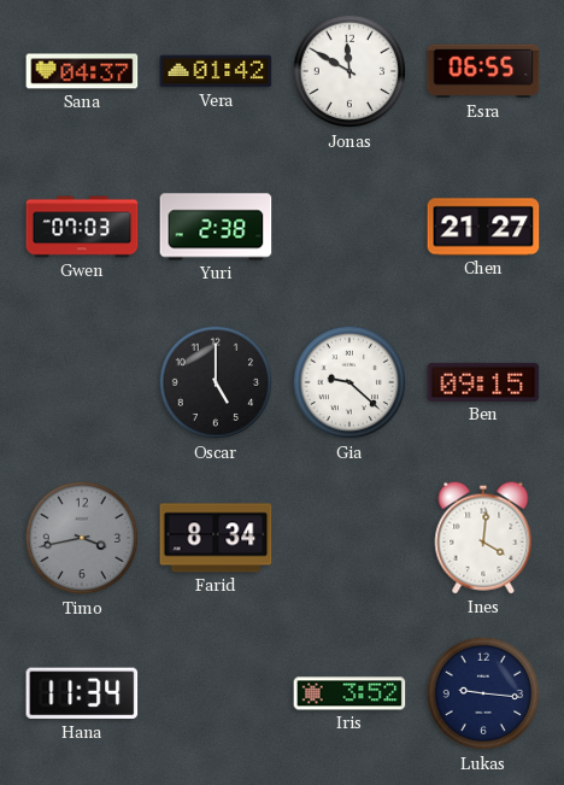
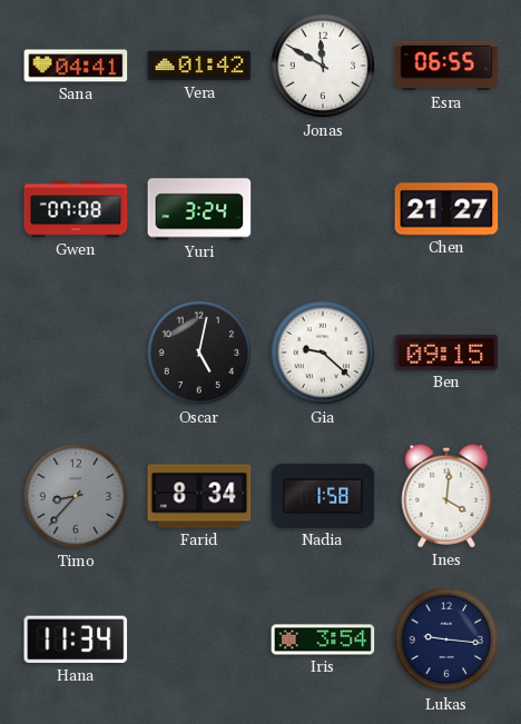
Sana: 04:37 -> 04:41 (76, 66)
Gwen: 07:03 -> 07:08 (76, 209)
Yuri: 2:38 -> 3:24 (199, 209)
Oscar: 5:00 -> 5:02 (199, 353)
Timo: 3:43 -> 8:37 (76, 496)
Nadia: none -> 1:58 (323, 496)
Iris: 3:52 -> 3:54 (323, 639)
